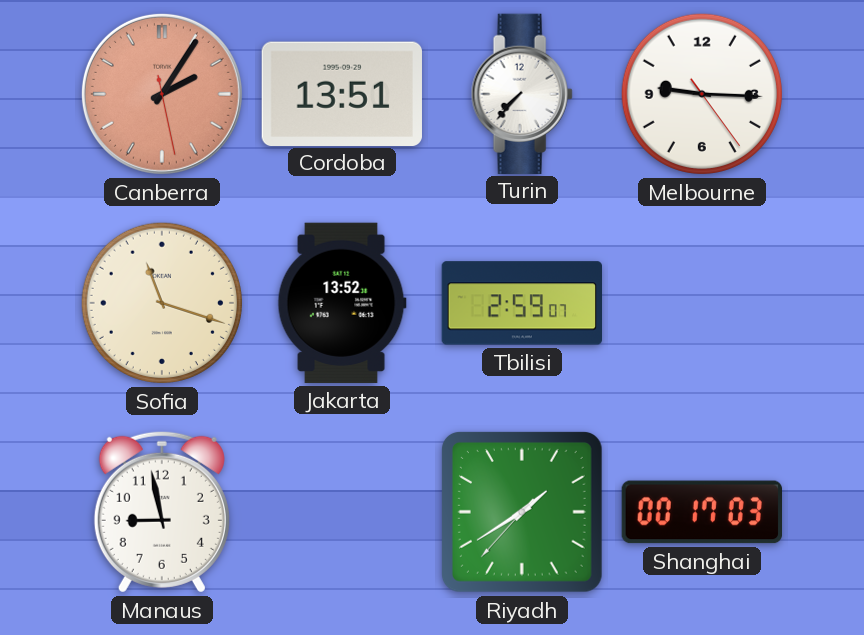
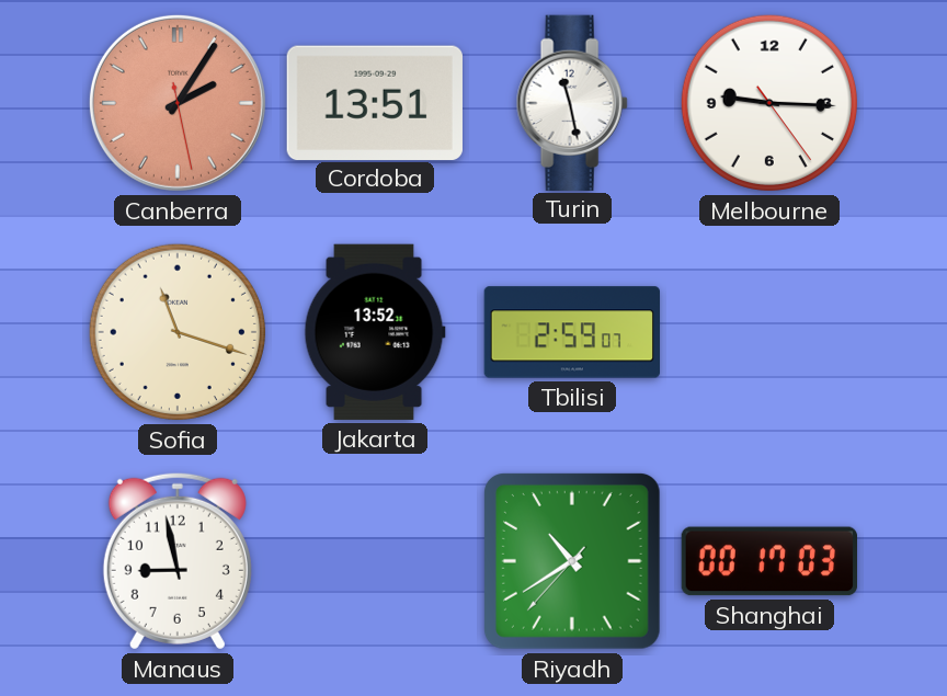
Turin: 7:37 -> 11:28 (572, 102)
Riyadh: 1:39 -> 10:39 (572, 561)
